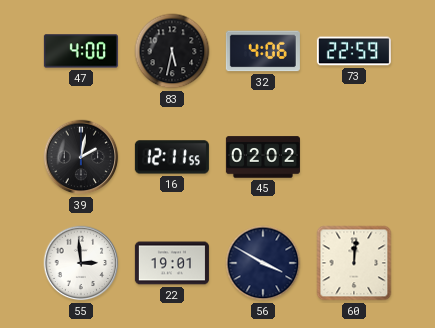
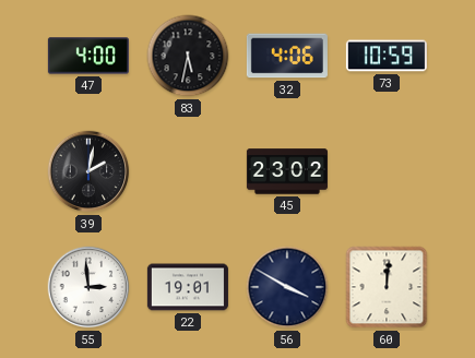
73: 22:59 -> 10:59 (387, 56)
16: 12:11 -> none (172, 157)
45: 02:02 -> 23:02 (287, 171)
